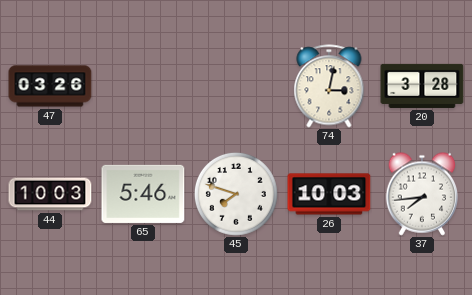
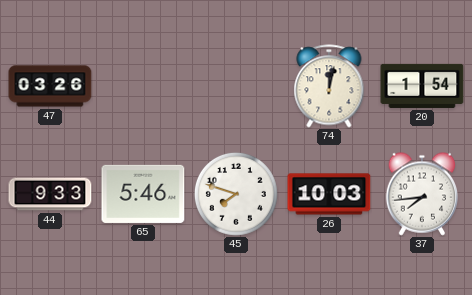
74: 3:02 -> 12:02 (329, 86)
20: 3:28 -> 1:54 (422, 86)
44: 10:03 -> 9:33 (50, 194)
